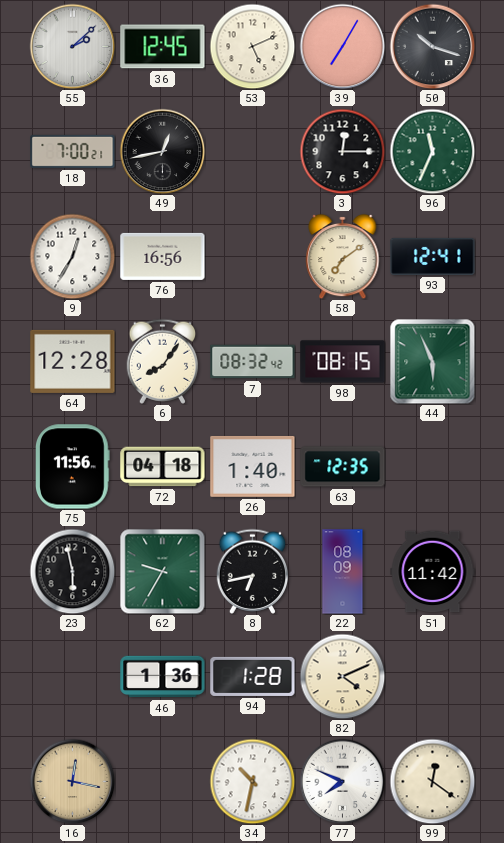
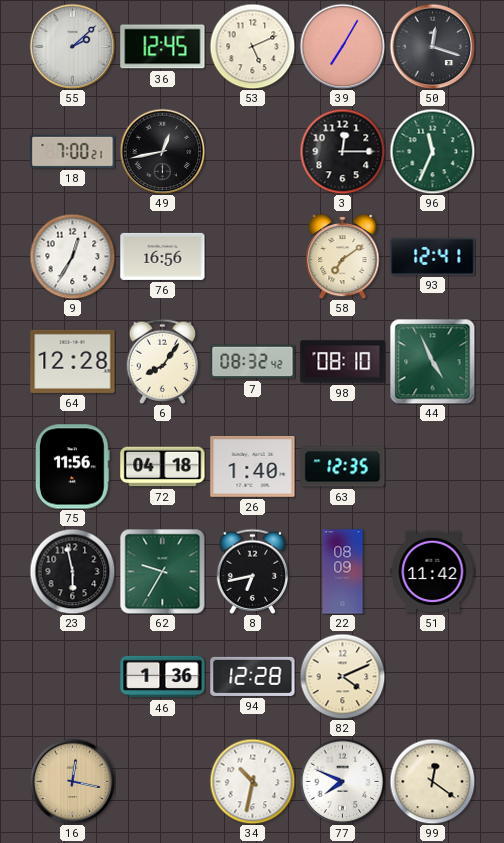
50: 10:18 -> 12:18 (432, 46)
98: 08:15 -> 08:10 (343, 362)
44: 5:56 -> 4:56 (432, 361)
94: 1:28 -> 12:28 (253, 676)
